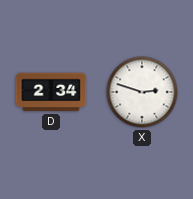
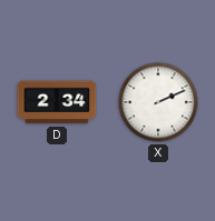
X: 2:48 -> 2:11 (158, 102)
